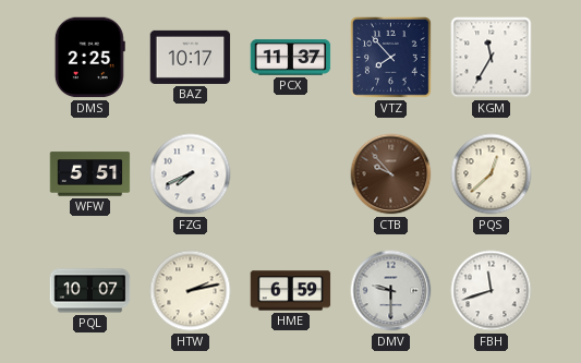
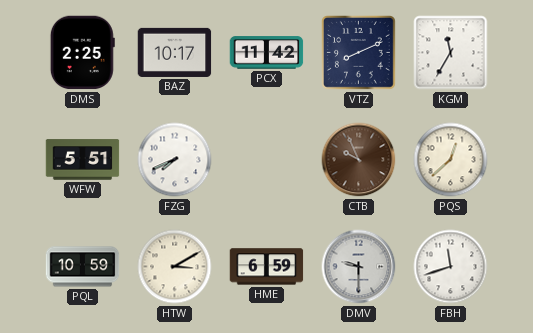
PCX: 11:37 -> 11:42 (267, 53)
VTZ: 7:53 -> 8:11 (359, 53)
CTB: 9:53 -> 9:56 (359, 160)
PQL: 10:07 -> 10:59 (83, 267)
HTW: 2:13 -> 3:10 (175, 267)
